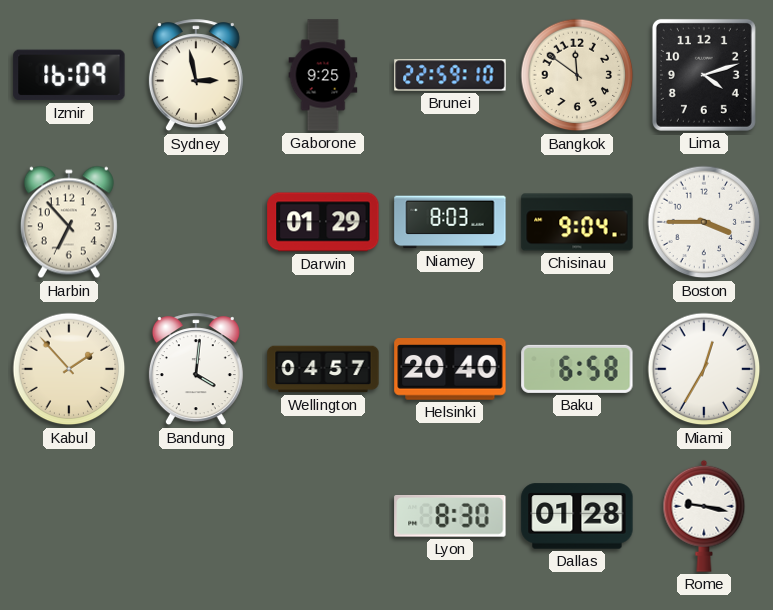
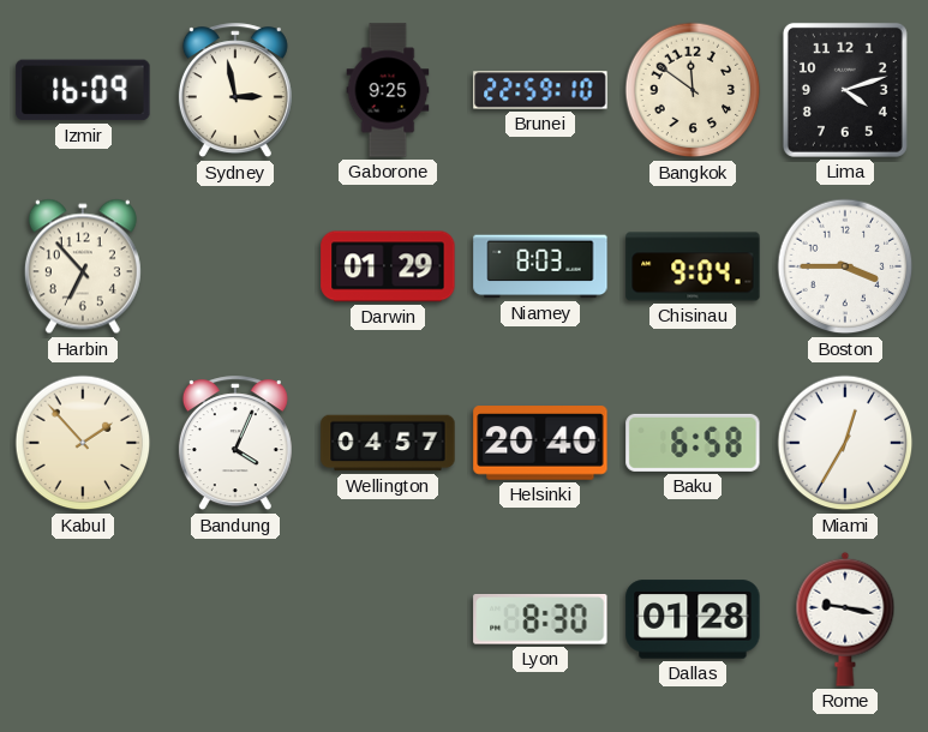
Bandung: 4:01 -> 4:04 (235, 444)
